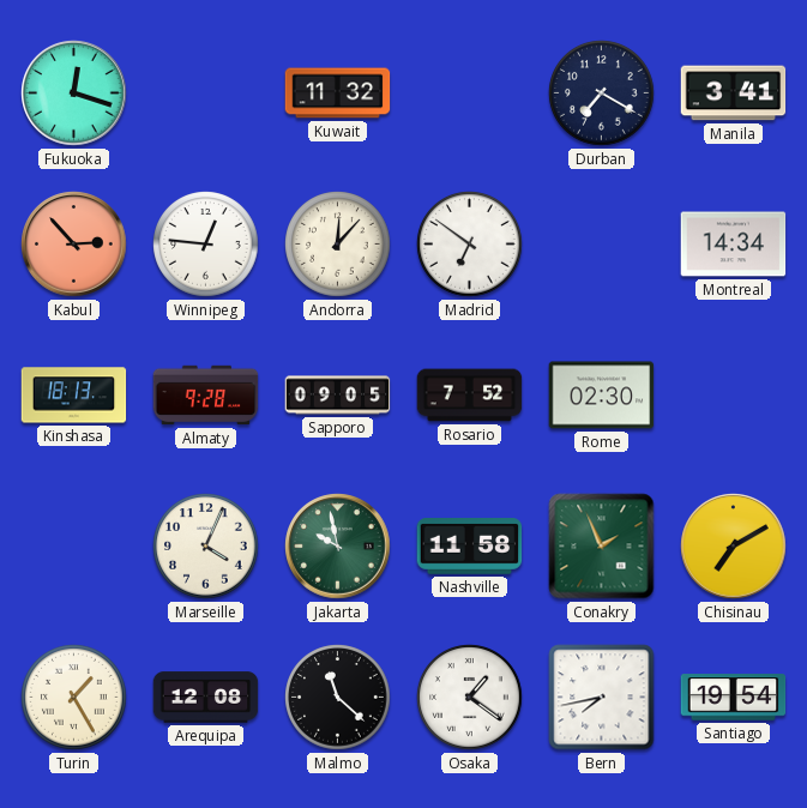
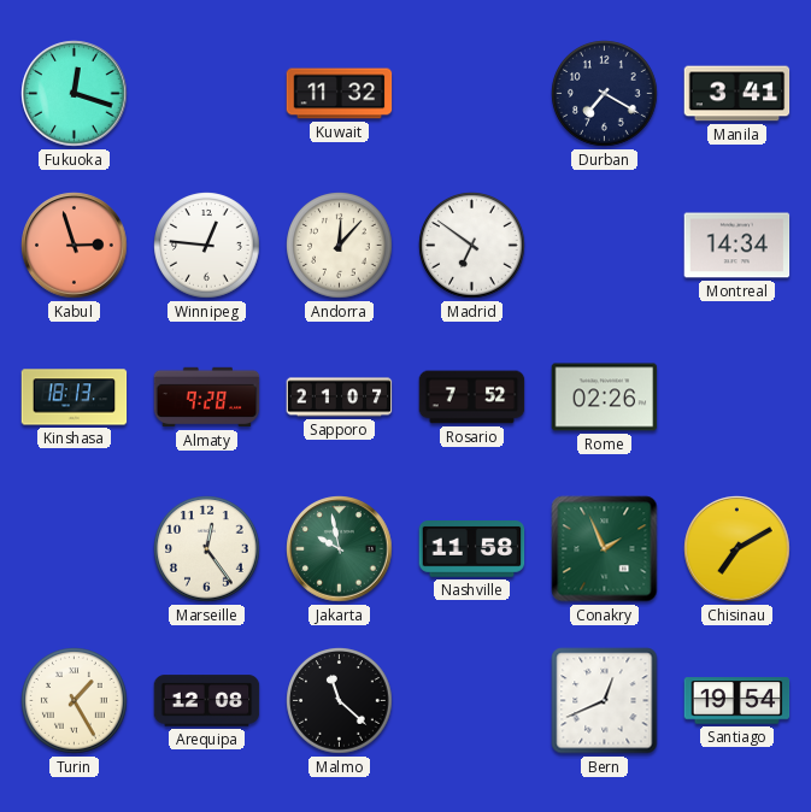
Kabul: 2:53 -> 2:57 (75, 246)
Sapporo: 09:05 -> 21:07 (340, 398)
Rome: 02:30 -> 02:26 (605, 398)
Marseille: 4:04 -> 12:24 (207, 549)
Osaka: 1:21 -> none (470, 698)
Bern: 7:43 -> 12:41 (605, 701)
